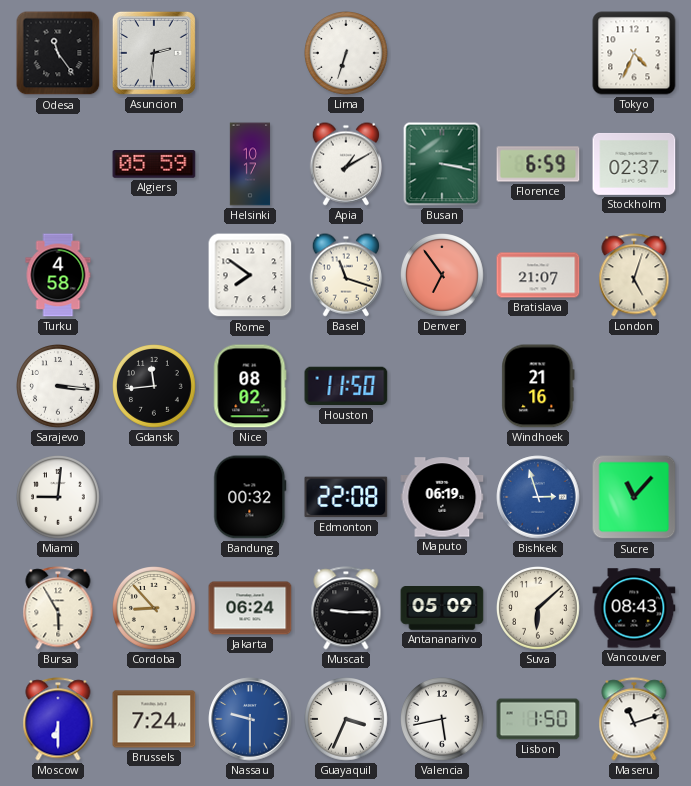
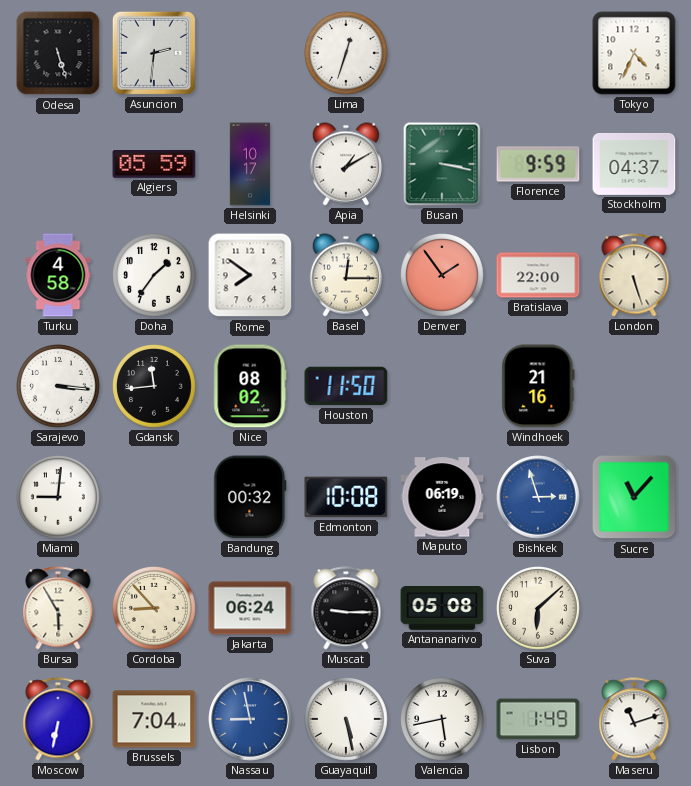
Odesa: 11:24 -> 5:27 (58, 53)
Lima: 6:33 -> 12:33 (347, 54)
Florence: 6:59 -> 9:59 (538, 164)
Stockholm: 02:37 -> 04:37 (634, 164)
Doha: none -> 1:36 (155, 276)
Basel: 11:18 -> 12:15 (345, 275)
Denver: 6:54 -> 1:54 (443, 276)
Bratislava: 21:07 -> 22:00 (538, 275)
London: 5:03 -> 5:27 (634, 275)
Edmonton: 22:08 -> 10:08 (346, 497)
Antananarivo: 05:09 -> 05:08 (442, 608)
Vancouver: 08:43 -> none (634, 608)
Moscow: 6:30 -> 6:32 (58, 719)
Brussels: 7:24 -> 7:04 (154, 719)
Nassau: 9:30 -> 8:58 (250, 719)
Guayaquil: 3:34 -> 5:28 (347, 720)
Lisbon: 1:50 -> 1:49 (538, 719)
